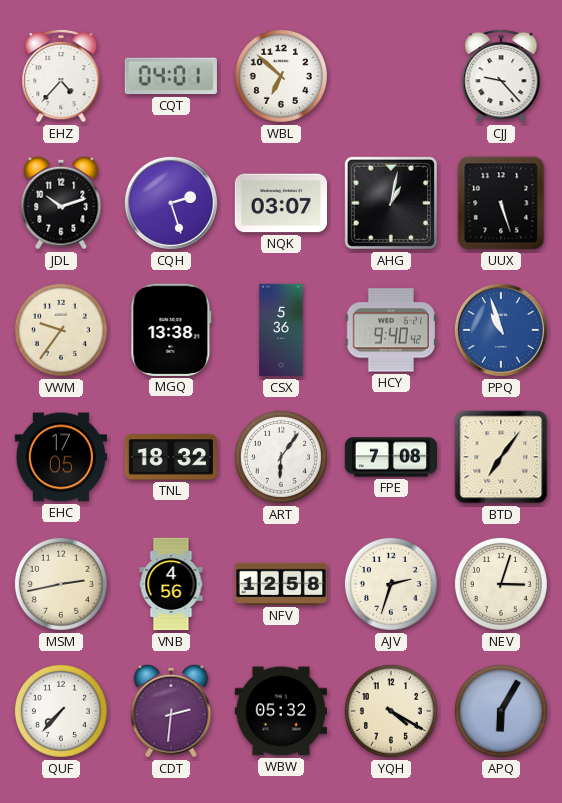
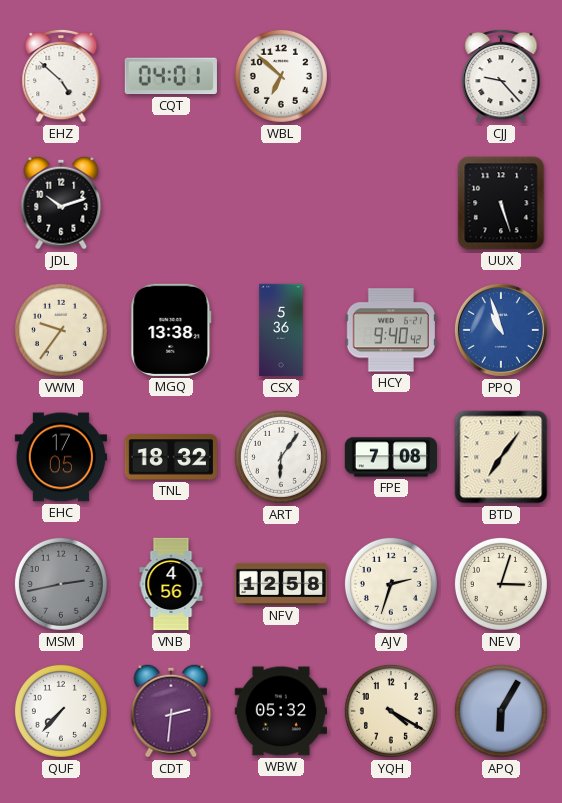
EHZ: 4:37 -> 4:52 (61, 76)
CQH: 2:27 -> none (171, 203)
NQK: 03:07 -> none (280, 203)
AHG: 1:02 -> none (391, 203)
MSM dial: cream -> grey (61, 584)
